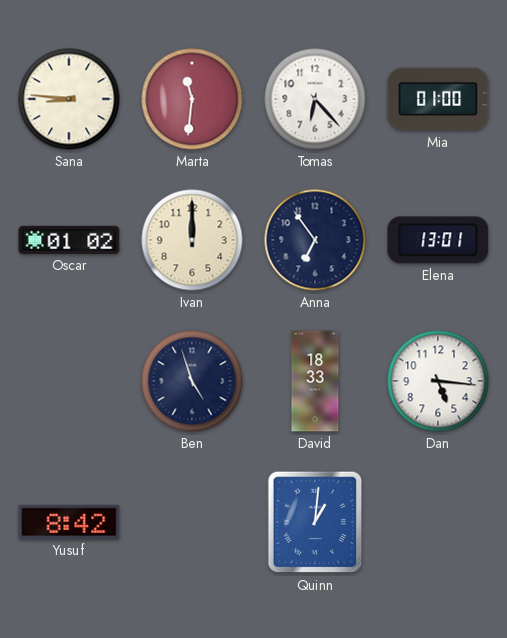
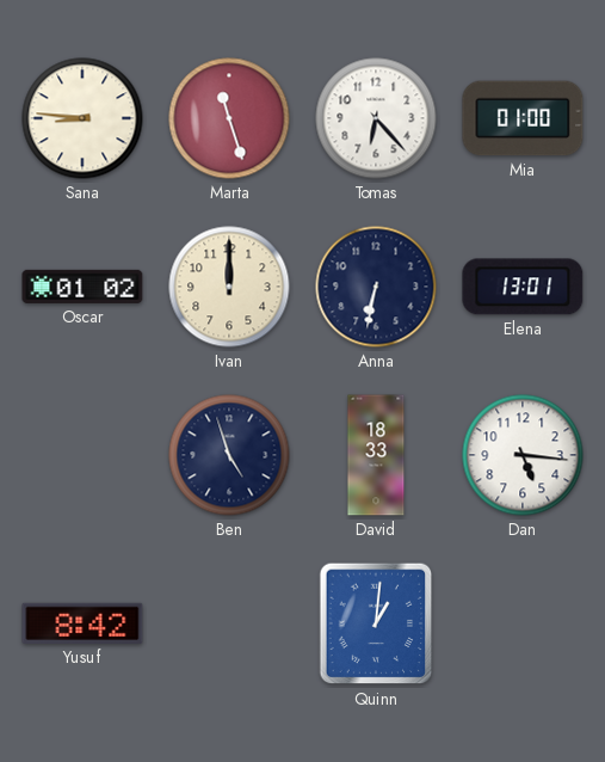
Marta: 11:31 -> 11:27 (229, 118)
Anna: 6:54 -> 6:32 (376, 287)
